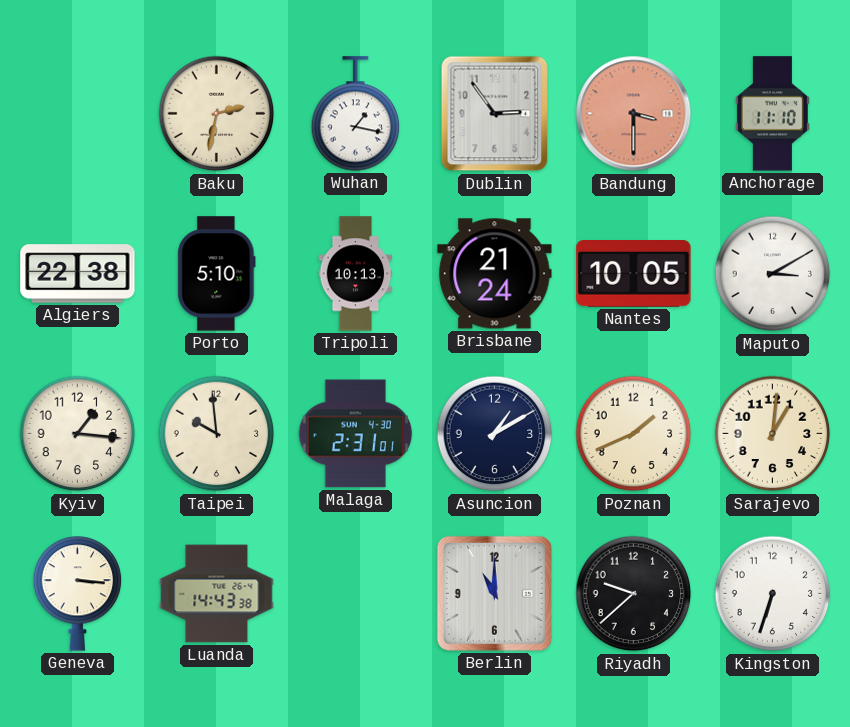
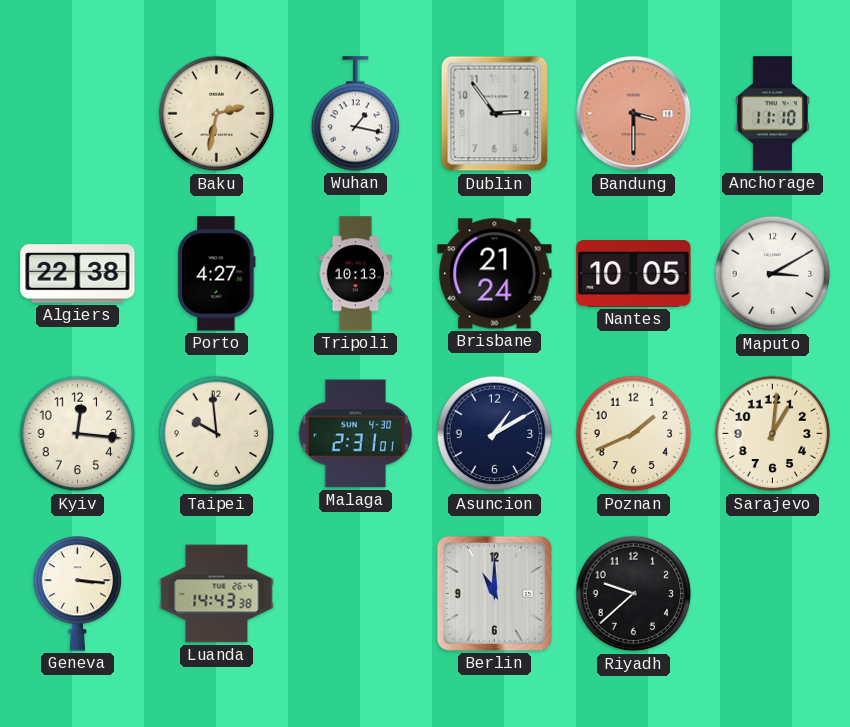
Porto: 5:10 -> 4:27 (217, 274)
Kyiv: 1:16 -> 12:16 (78, 434)
Kingston: 6:33 -> none (773, 594)
